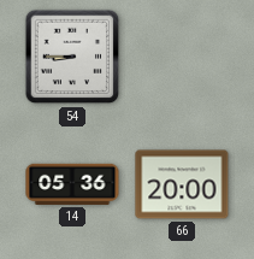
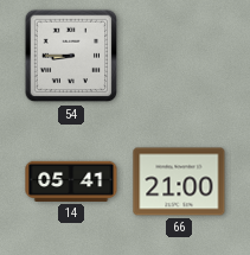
14: 05:36 -> 05:41 (71, 181)
66: 20:00 -> 21:00 (179, 181)
